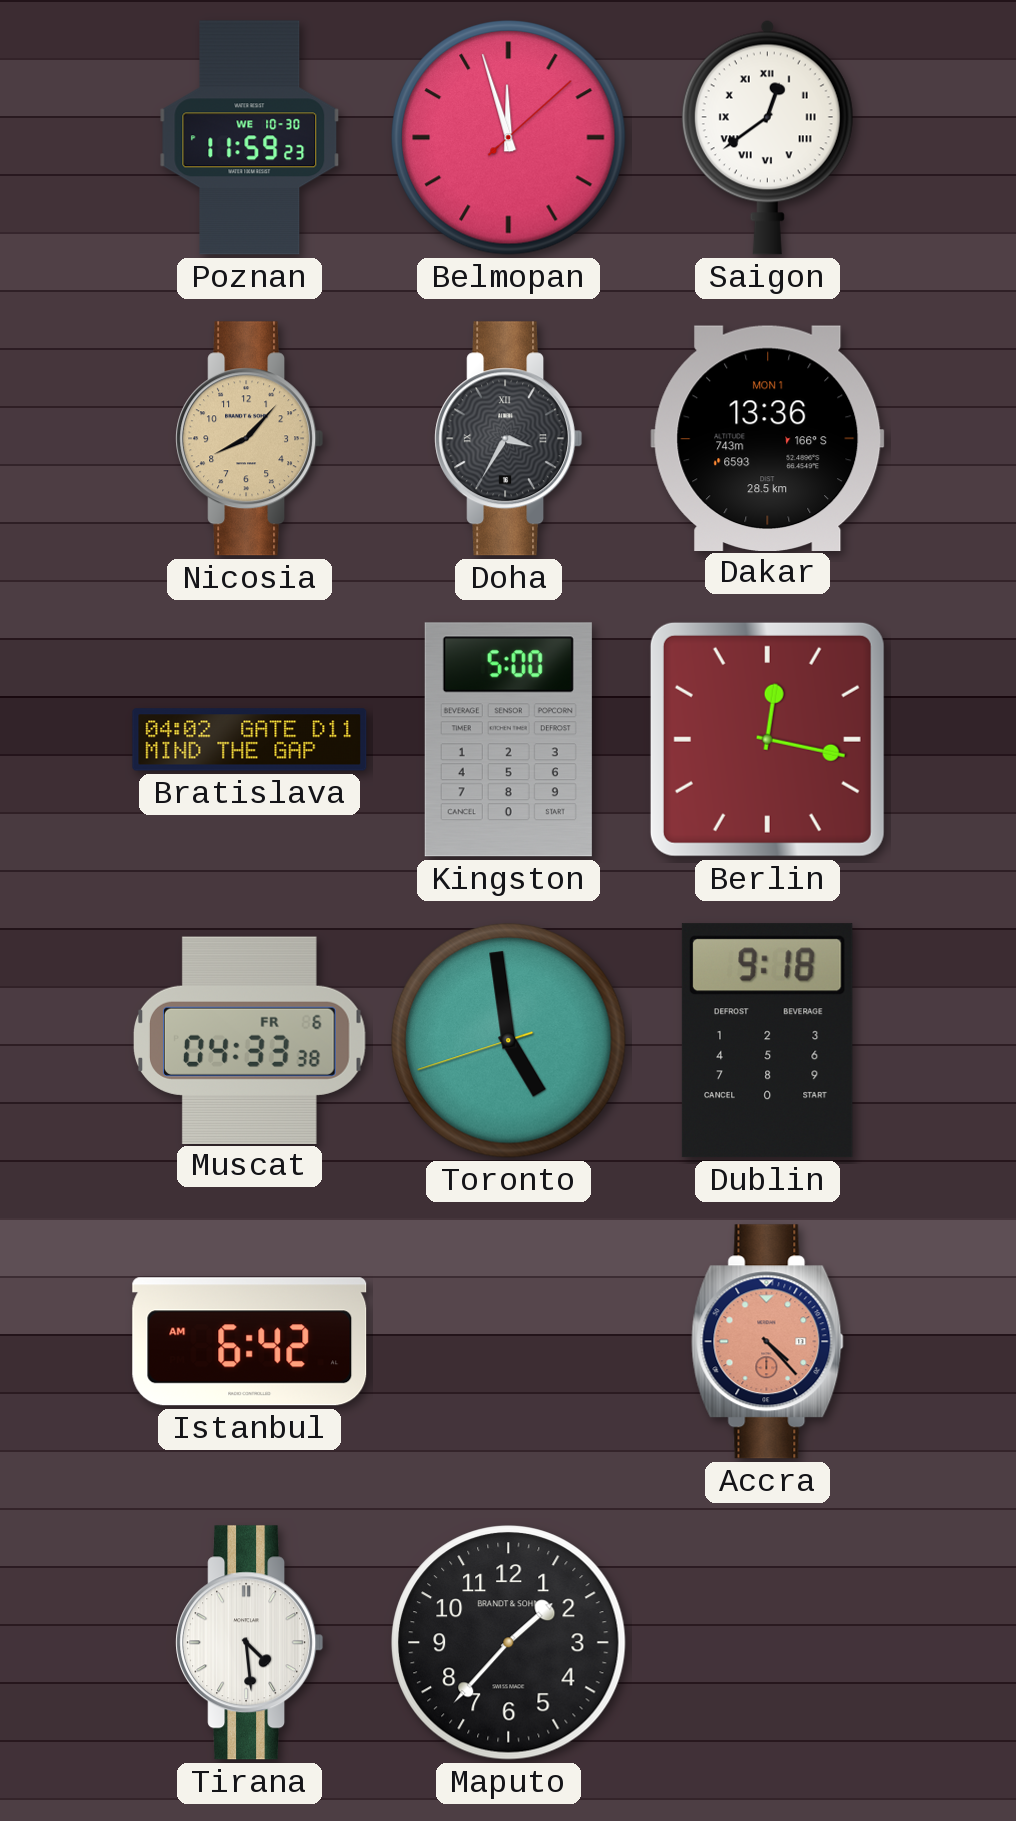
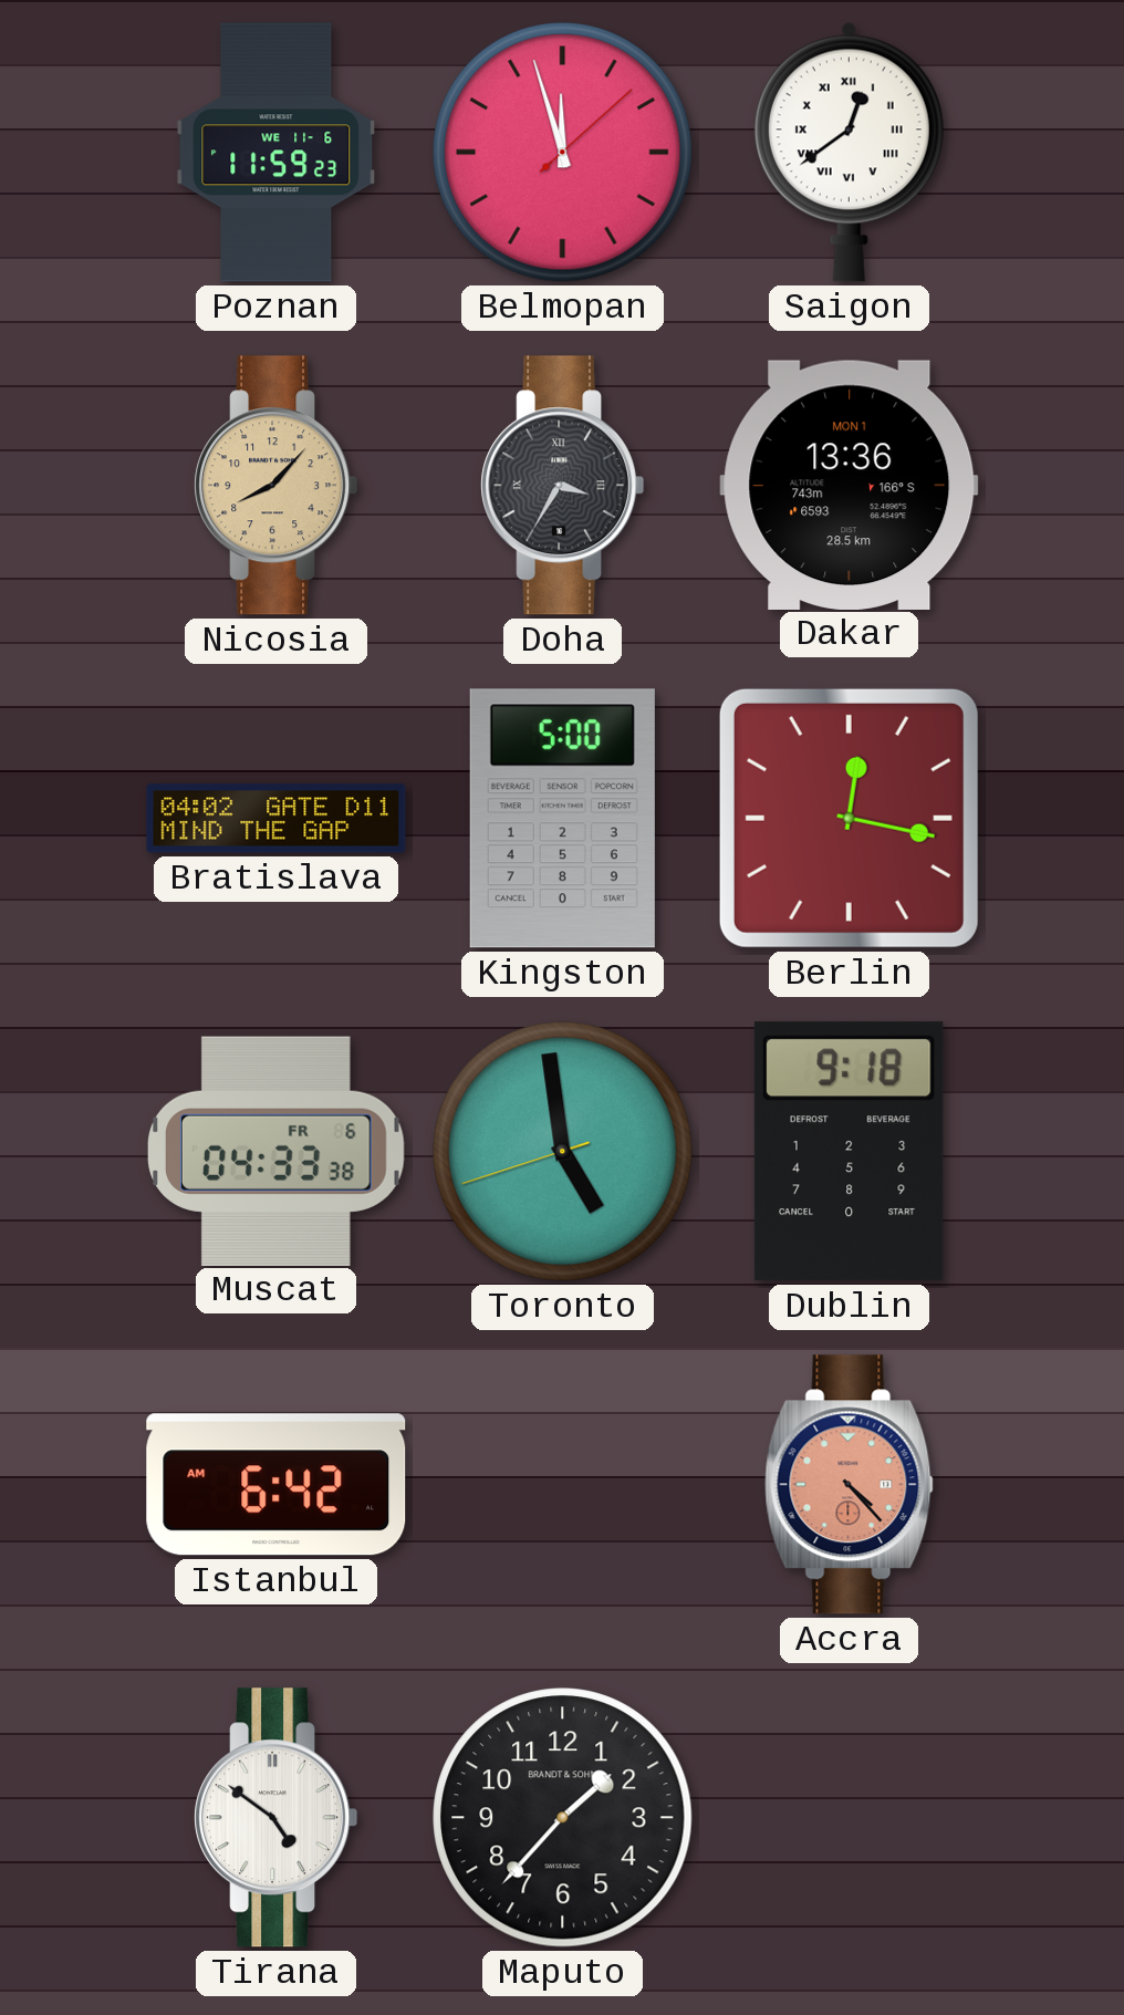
Poznan date: WE 10-30 -> WE 11-6 (277, 153)
Tirana: 4:29 -> 4:51 (277, 1818)
